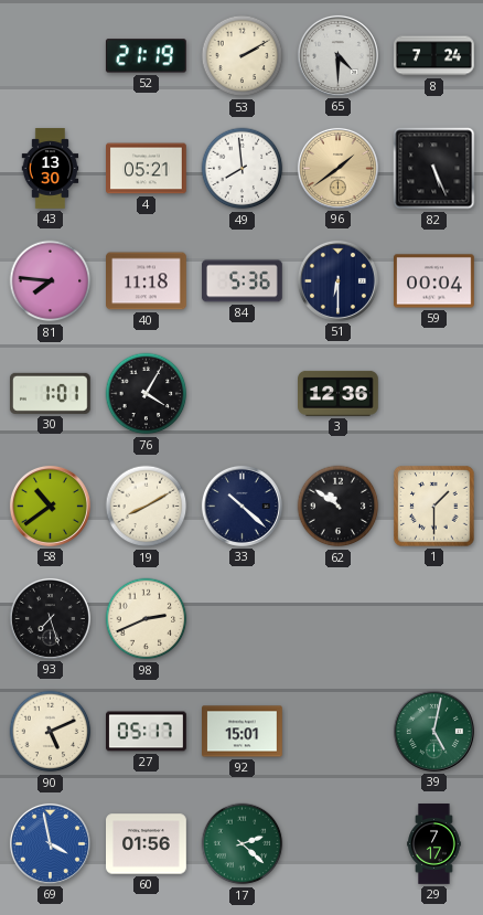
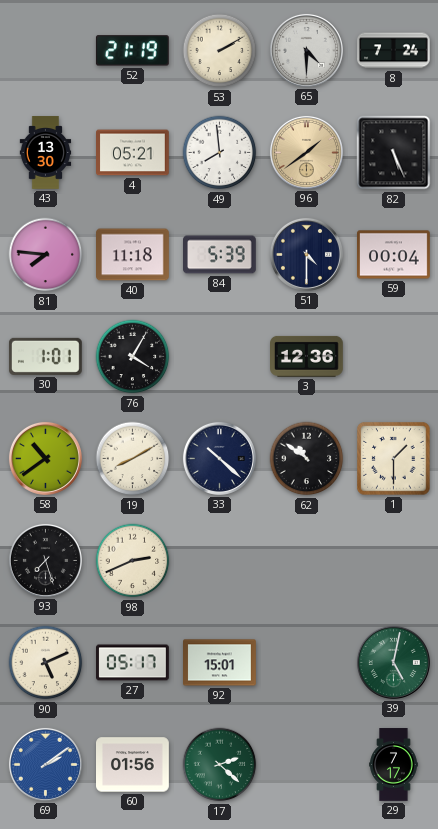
84: 5:36 -> 5:39 (220, 255)
51: 6:30 -> 4:30 (306, 254)
69: 3:58 -> 2:09 (45, 764)
